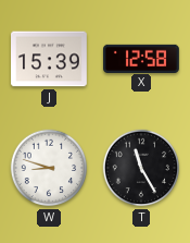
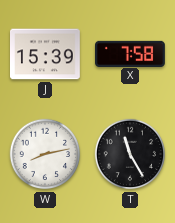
X: 12:58 -> 7:58 (131, 53)
W: 8:48 -> 8:13 (45, 154)
